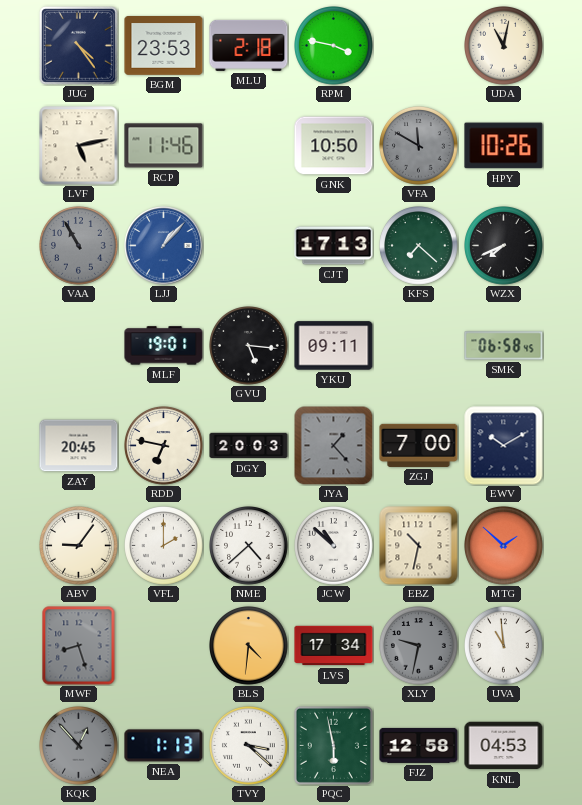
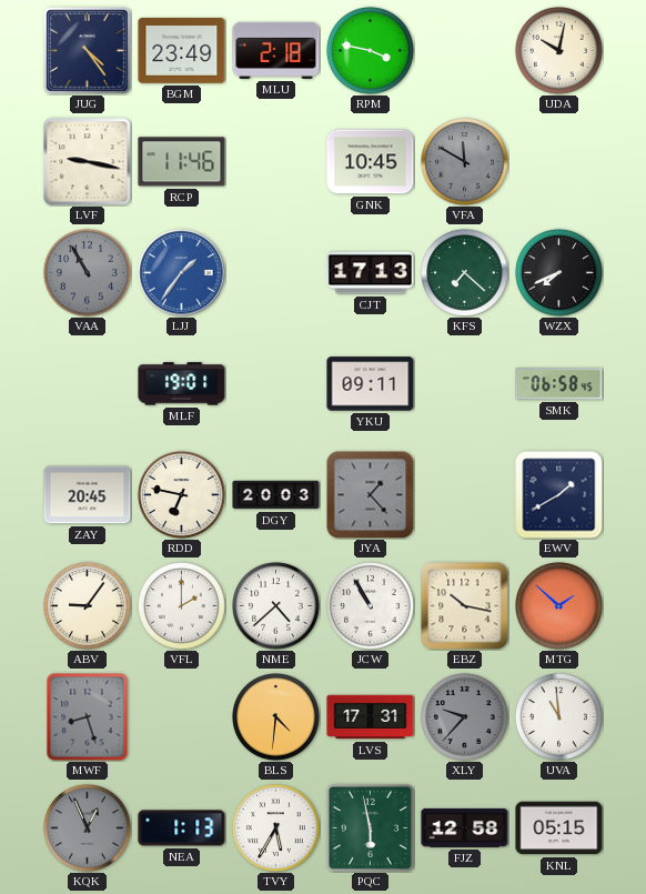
BGM: 23:53 -> 23:49 (182, 51)
UDA: 11:02 -> 10:02 (559, 51)
LVF: 5:13 -> 9:17 (88, 162)
GNK: 10:50 -> 10:45 (371, 162)
HPY: 10:26 -> none (504, 146)
LJJ: 1:07 -> 1:36 (182, 273)
GVU: 5:16 -> none (249, 346)
ZGJ: 7:00 -> none (419, 445)
EWV: 10:10 -> 1:40 (559, 495)
JCW: 10:52 -> 10:55 (371, 606)
EBZ: 10:32 -> 10:17 (465, 606)
LVS: 17:34 -> 17:31 (371, 717)
XLY: 9:32 -> 9:37 (465, 717)
KQK: 12:53 -> 12:56 (88, 828)
TVY: 3:22 -> 5:35 (276, 828)
KNL: 04:53 -> 05:15 (559, 828)
